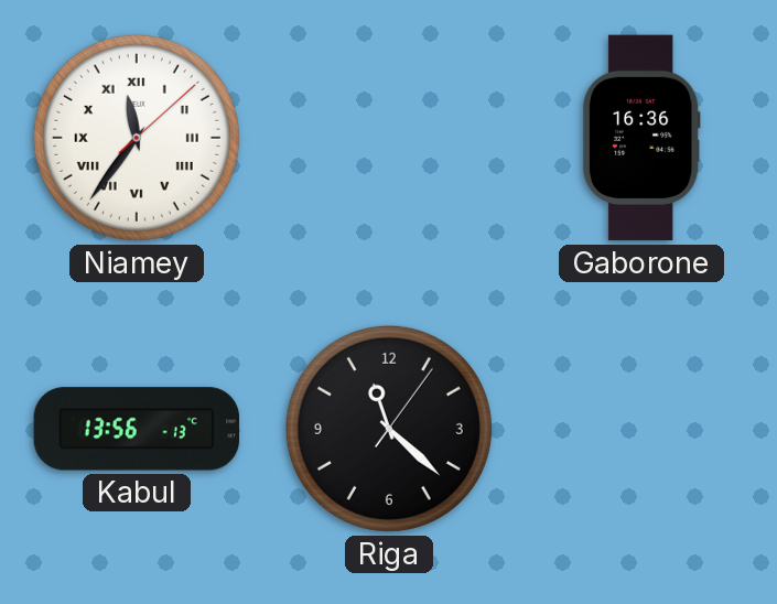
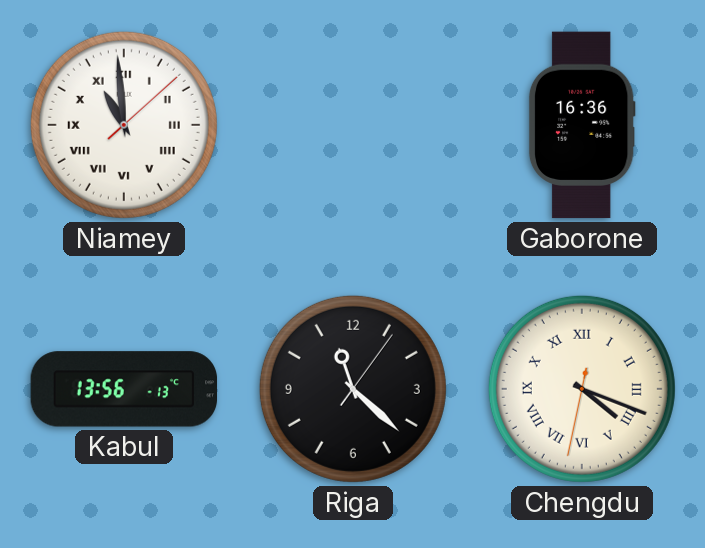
Niamey: 11:36 -> 10:59 (124, 125)
Chengdu: none -> 4:18 (582, 389)
